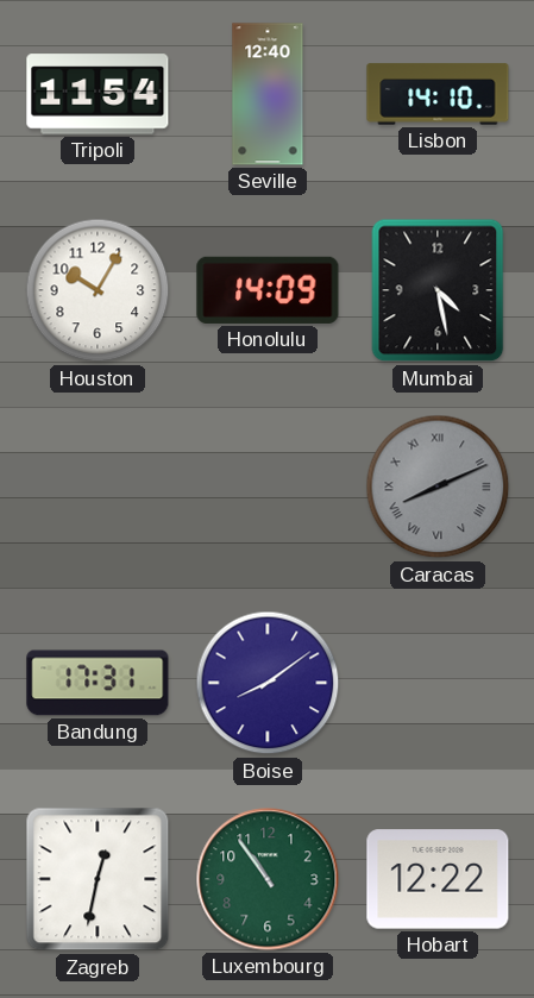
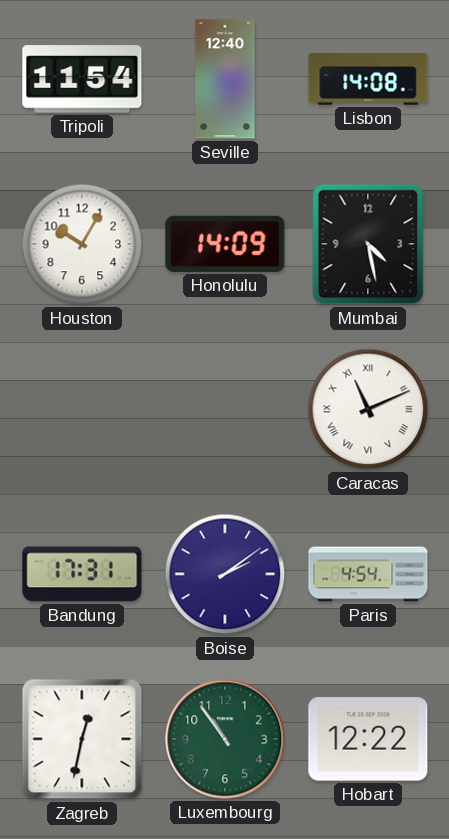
Lisbon: 14:10 -> 14:08 (368, 79)
Caracas: 8:11 -> 11:11 (368, 409)
Caracas dial: grey -> white (368, 409)
Boise: 8:09 -> 2:09 (225, 574)
Paris: none -> 4:54 (368, 574)
